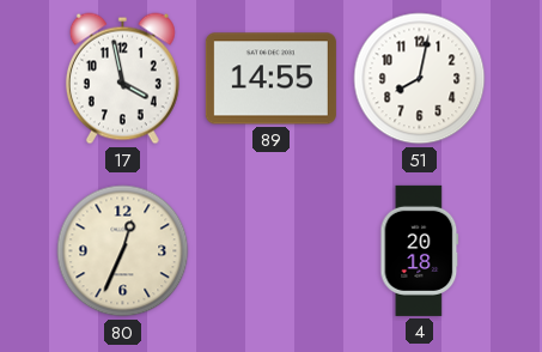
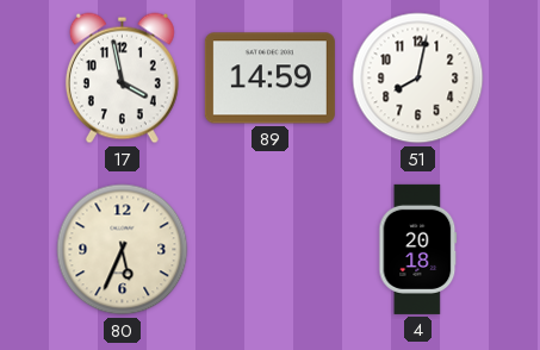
89: 14:55 -> 14:59 (269, 79)
80: 12:34 -> 5:34 (123, 250)
